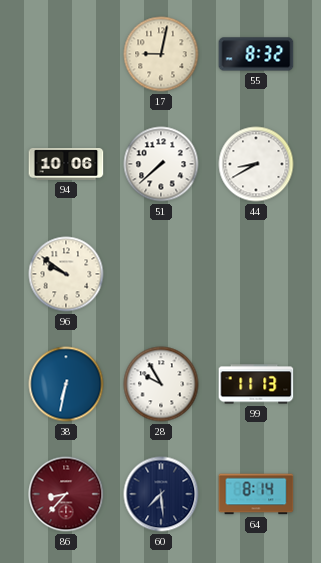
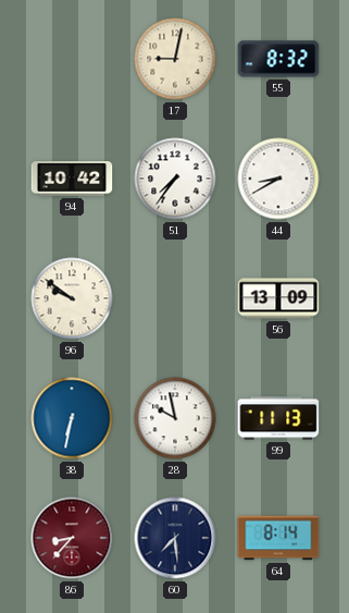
94: 10:06 -> 10:42 (72, 180)
51: 7:38 -> 7:36 (175, 179)
56: none -> 13:09 (278, 298)
28: 9:55 -> 9:58 (175, 418)
